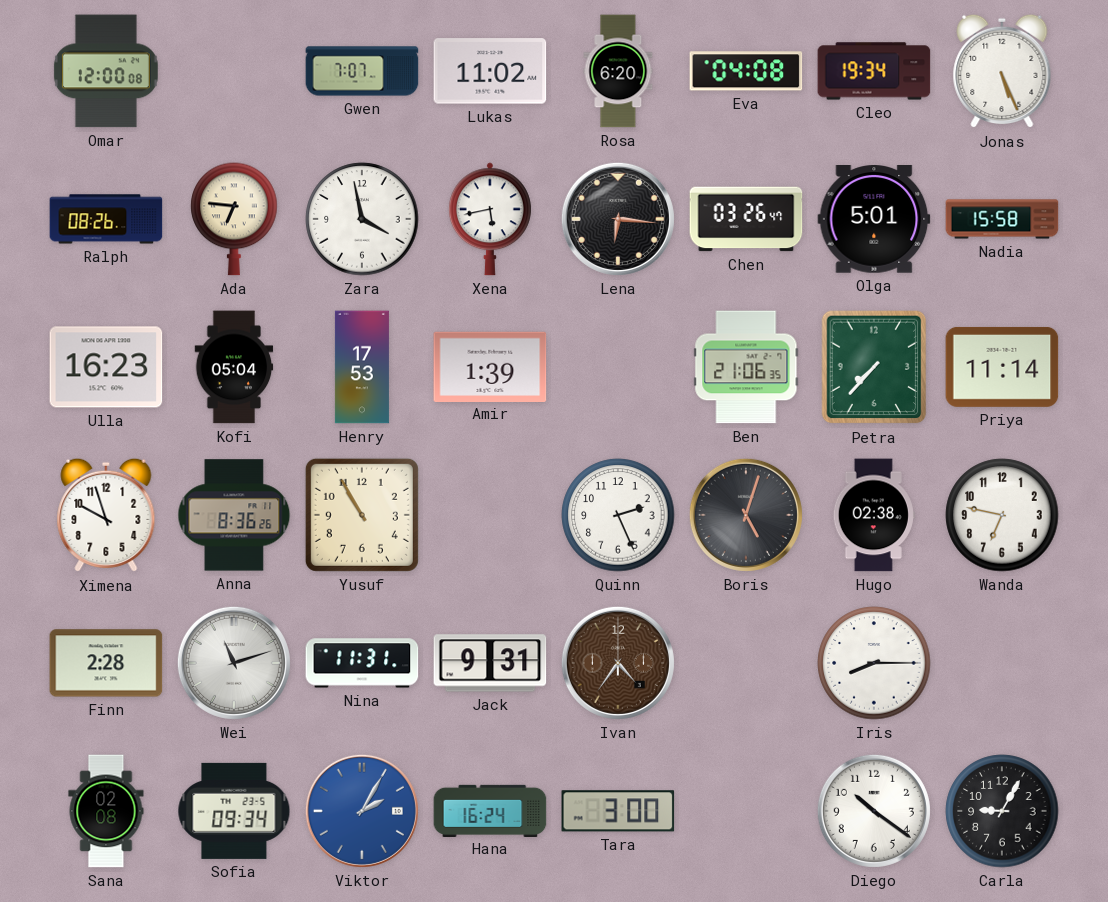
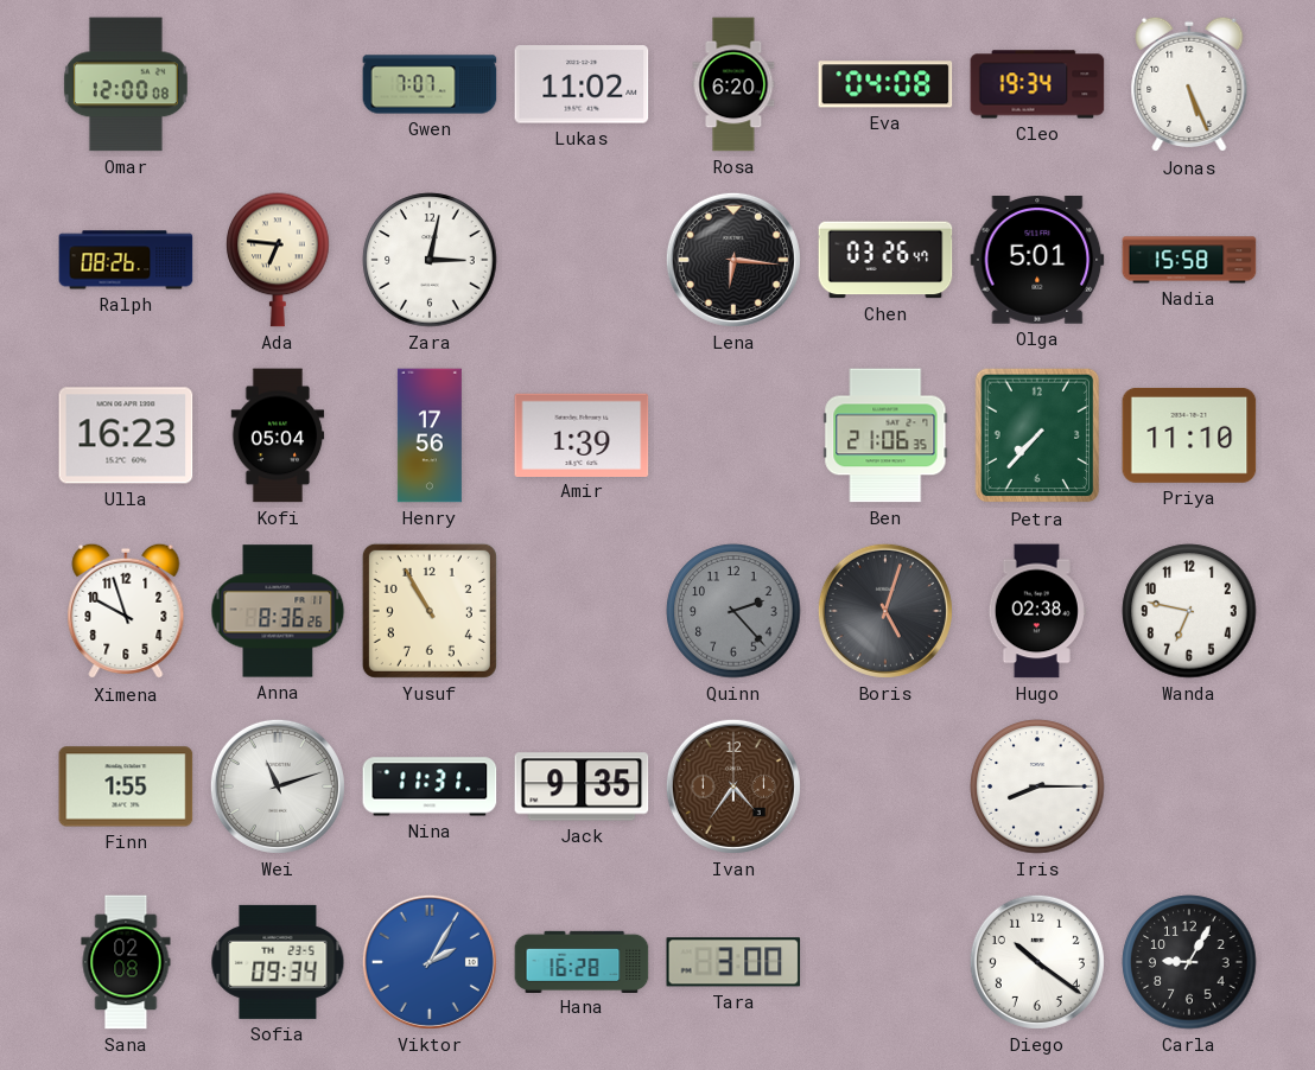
Zara: 3:58 -> 3:02 (430, 260)
Xena: 5:43 -> none (490, 219)
Henry: 17:53 -> 17:56 (430, 435)
Priya: 11:14 -> 11:10 (1189, 435)
Quinn: 2:26 -> 2:23 (733, 611)
Quinn dial: white -> grey (733, 611)
Finn: 2:28 -> 1:55 (126, 786)
Jack: 9:31 -> 9:35 (582, 786)
Hana: 16:24 -> 16:28 (582, 961)
